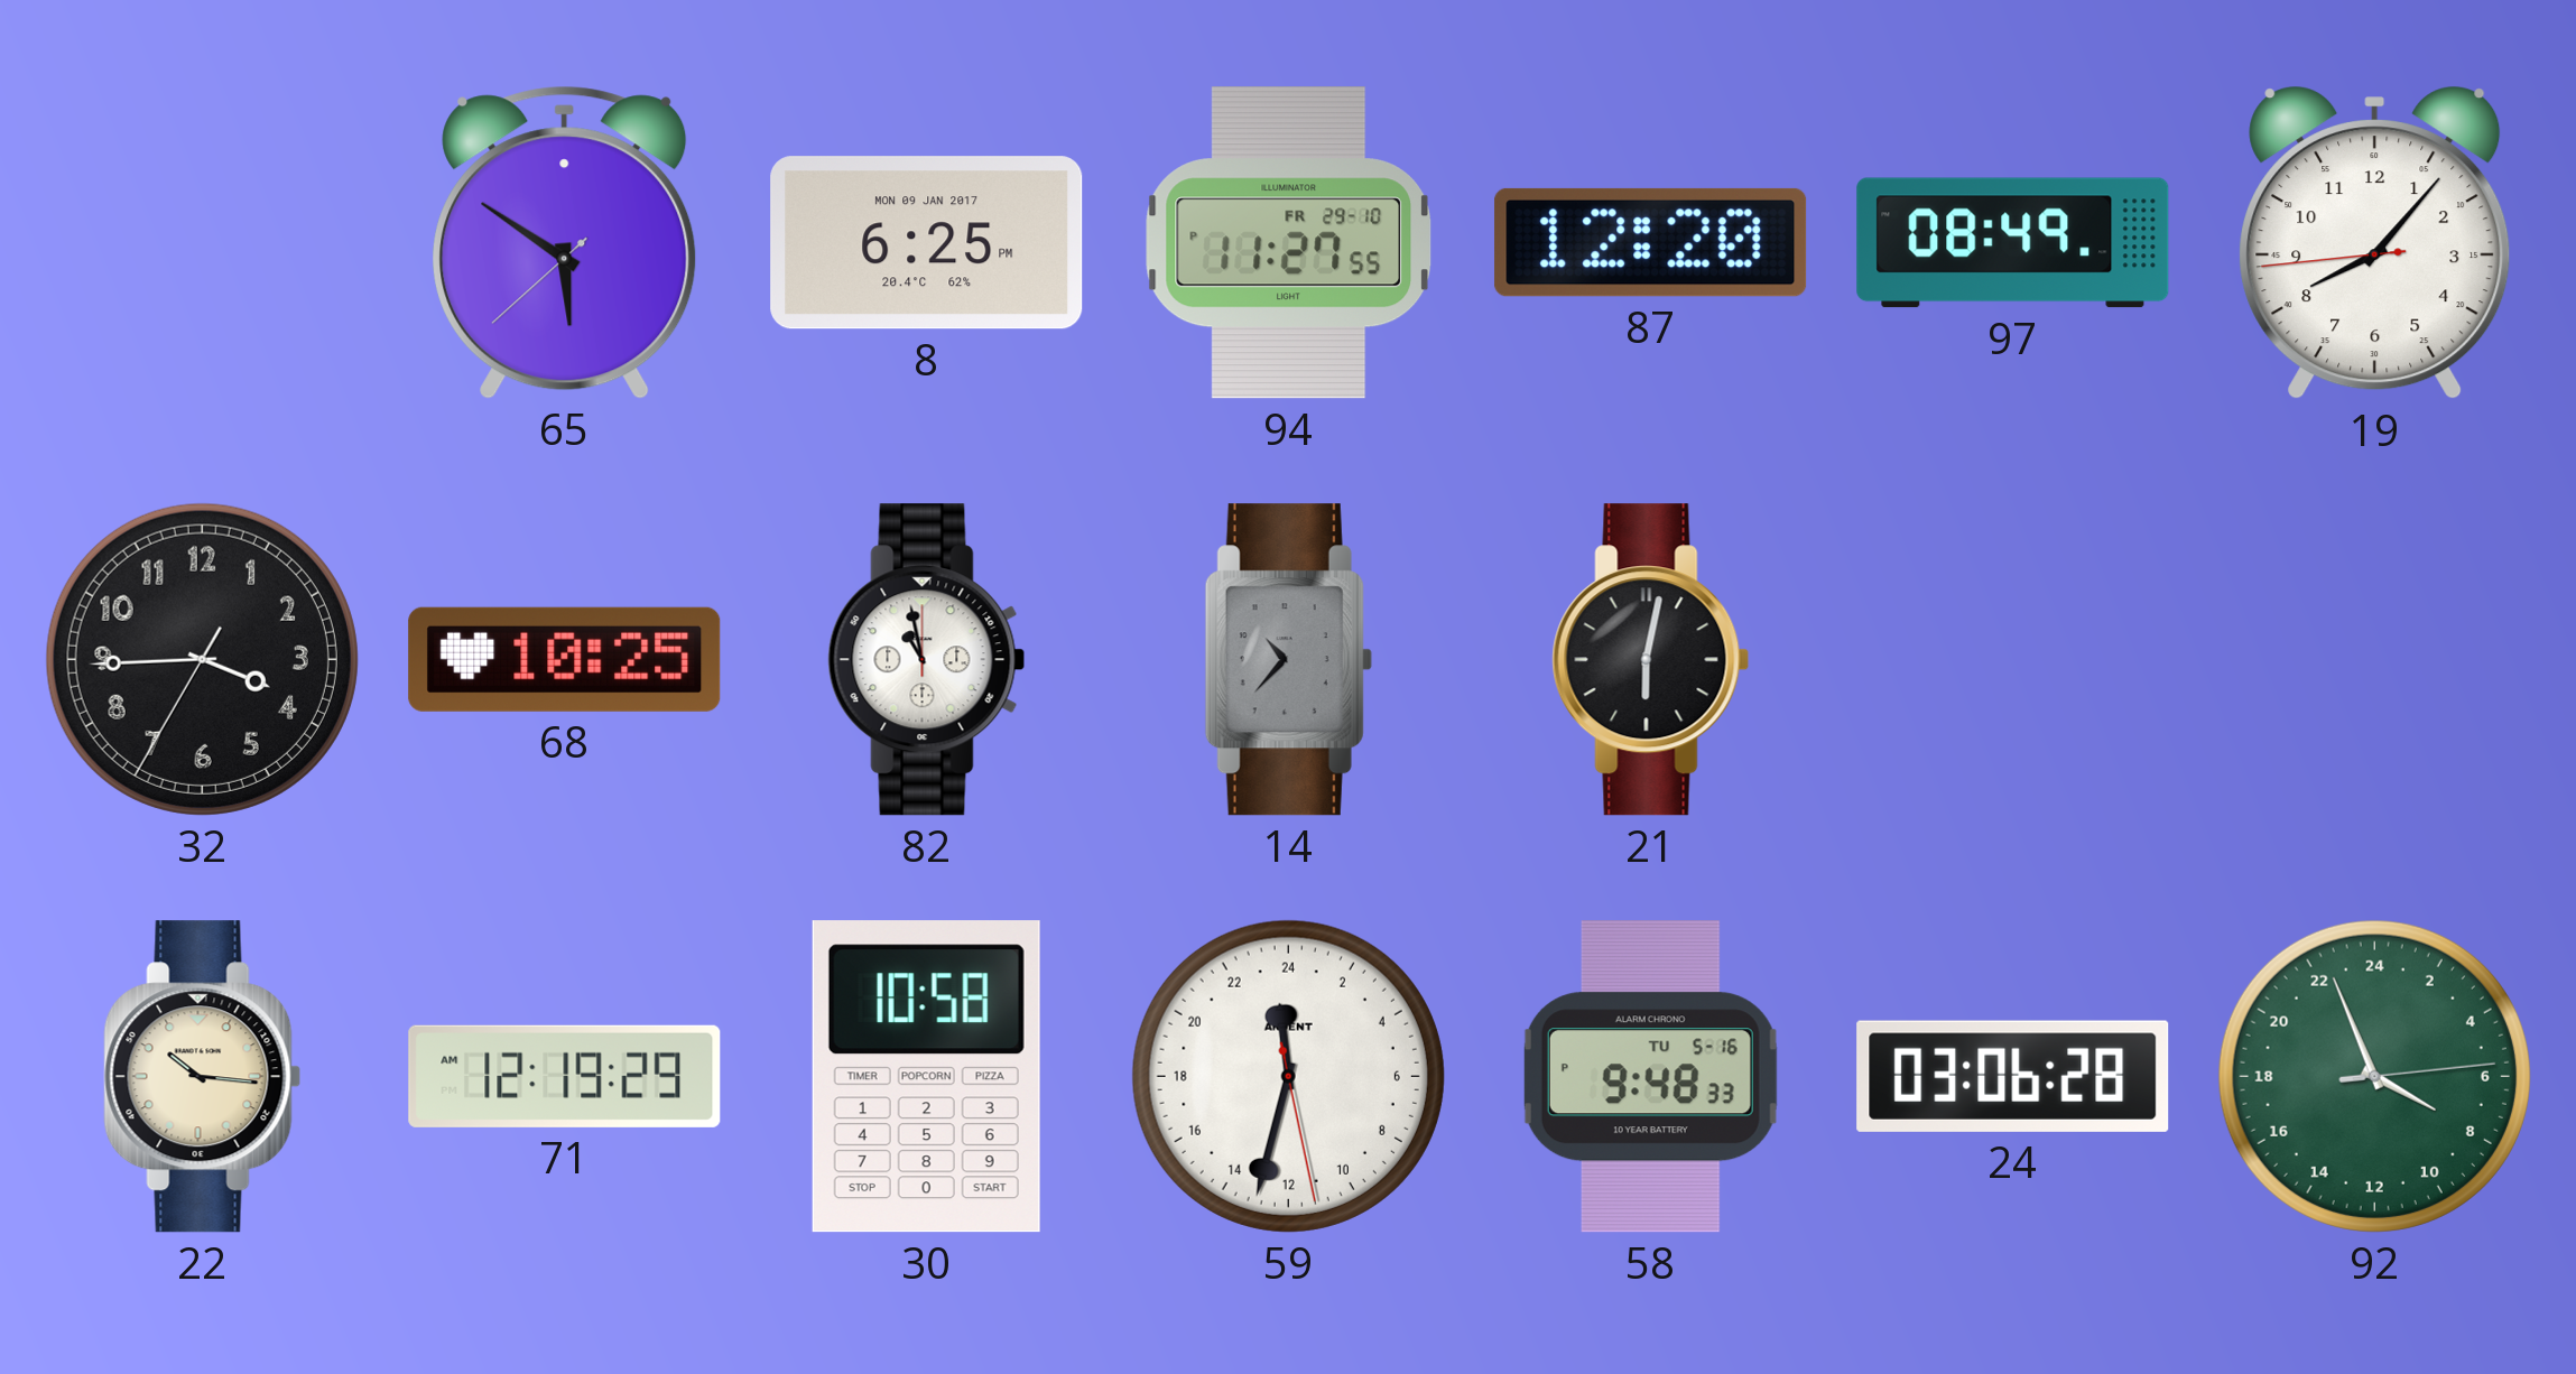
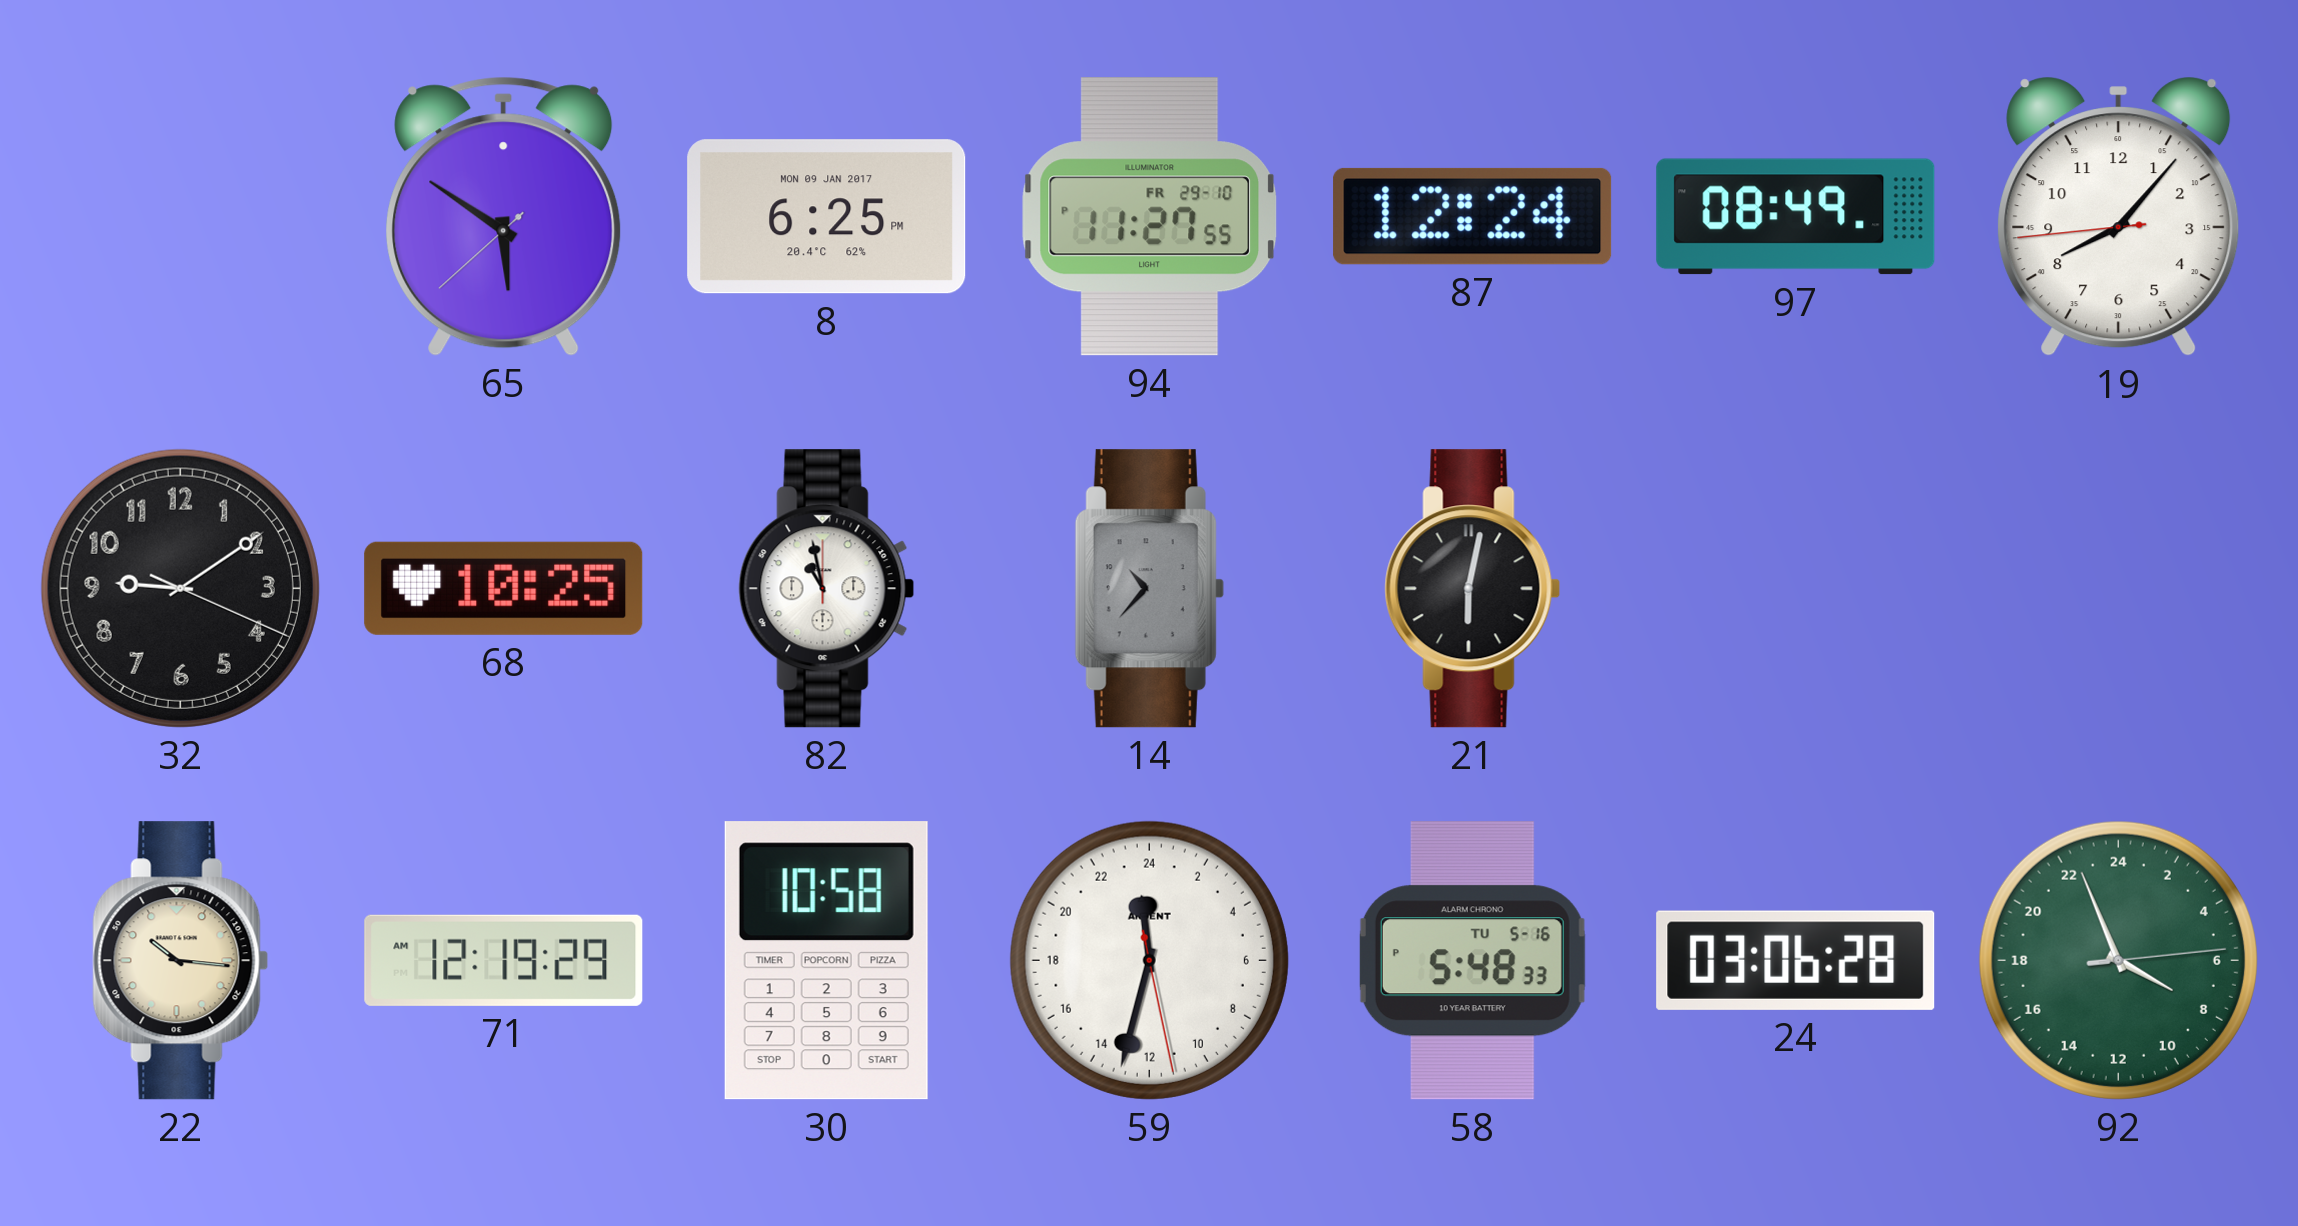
87: 12:20 -> 12:24 (1473, 216)
32: 3:44 -> 9:09 (180, 588)
58: 9:48 -> 5:48 (1472, 961)
